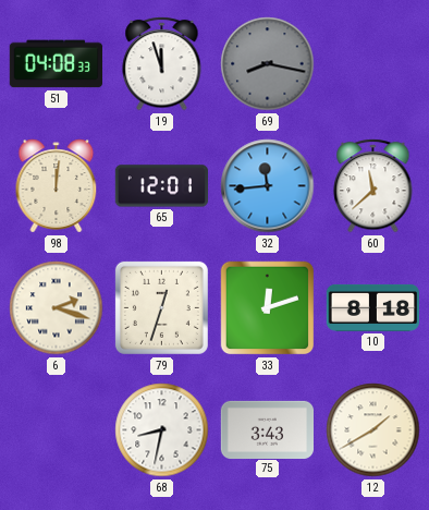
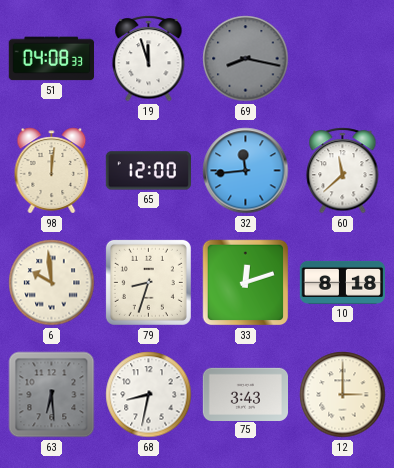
65: 12:01 -> 12:00 (148, 171)
6: 2:18 -> 9:59 (52, 283)
79: 12:33 -> 8:33 (148, 282)
63: none -> 6:29 (52, 395)
12: 1:40 -> 3:00 (343, 395)
